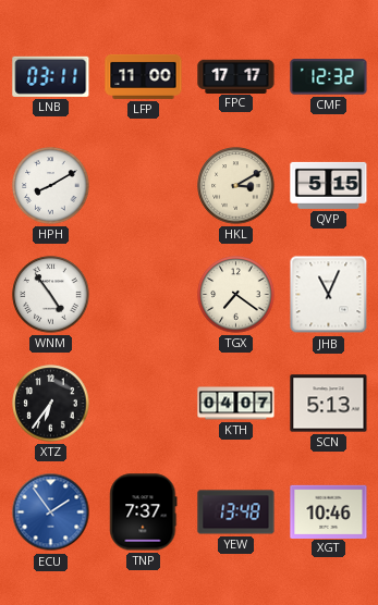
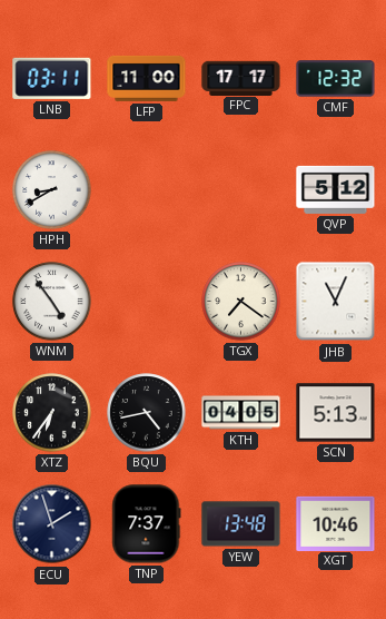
HPH: 8:10 -> 8:40 (52, 190)
HKL: 3:10 -> none (236, 186)
QVP: 5:15 -> 5:12 (336, 189)
BQU: none -> 4:43 (147, 413)
KTH: 04:07 -> 04:05 (241, 413)
ECU: 1:54 -> 1:57 (52, 524)
ECU dial: blue -> navy (52, 524)
